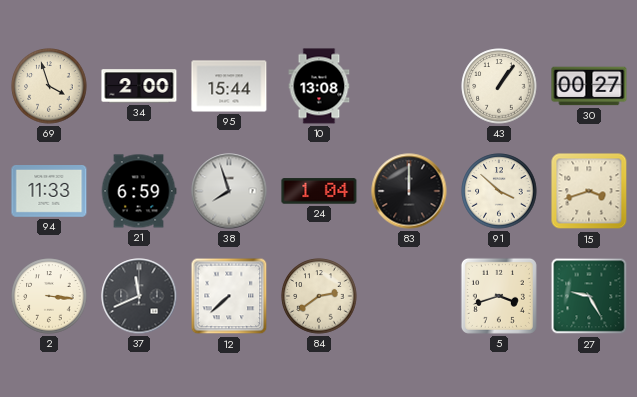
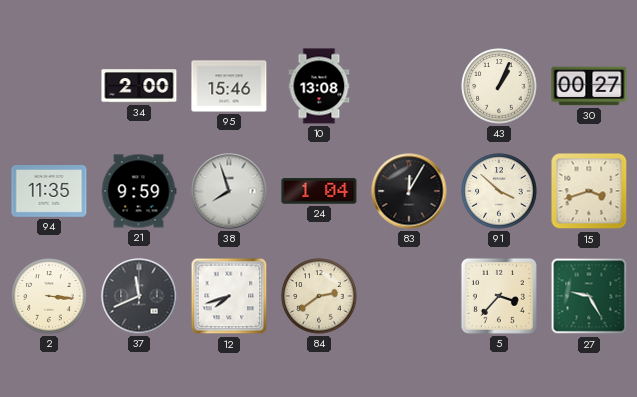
69: 3:57 -> none (49, 86)
95: 15:44 -> 15:46 (229, 86)
43: 1:06 -> 1:04 (499, 86)
94: 11:33 -> 11:35 (49, 192)
21: 6:59 -> 9:59 (139, 191)
83: 12:00 -> 12:05 (409, 191)
12: 7:38 -> 7:42 (229, 296)
5: 3:42 -> 3:37 (499, 296)
